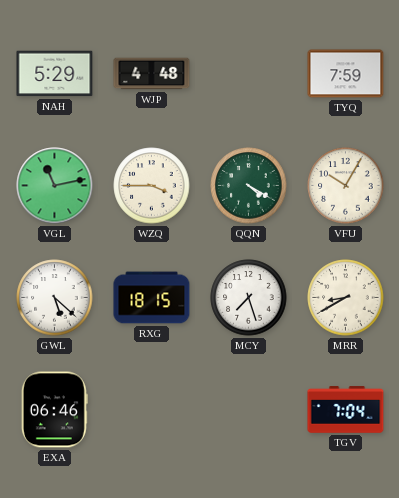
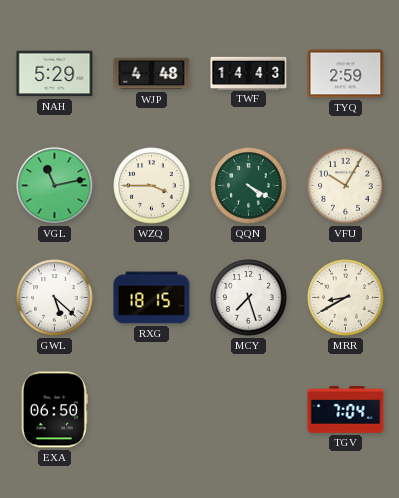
TWF: none -> 14:43 (249, 73)
TYQ: 7:59 -> 2:59 (346, 74)
EXA: 06:46 -> 06:50 (54, 410)
